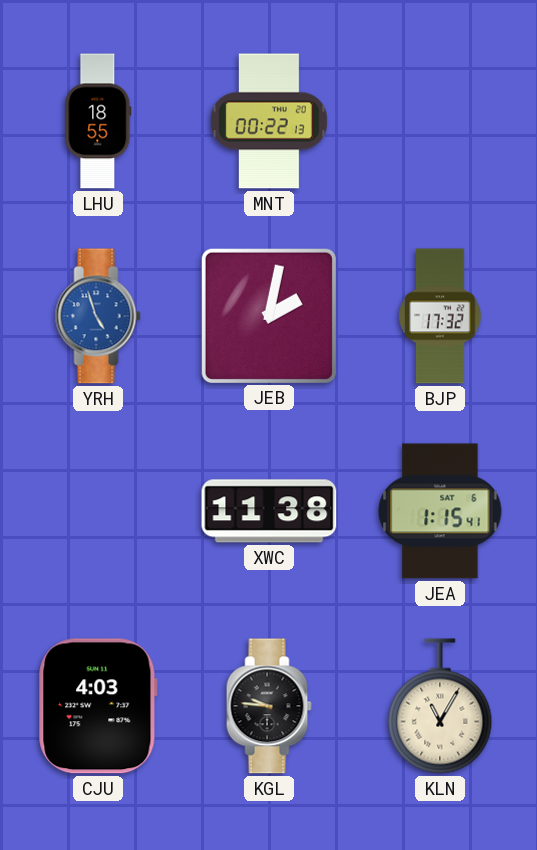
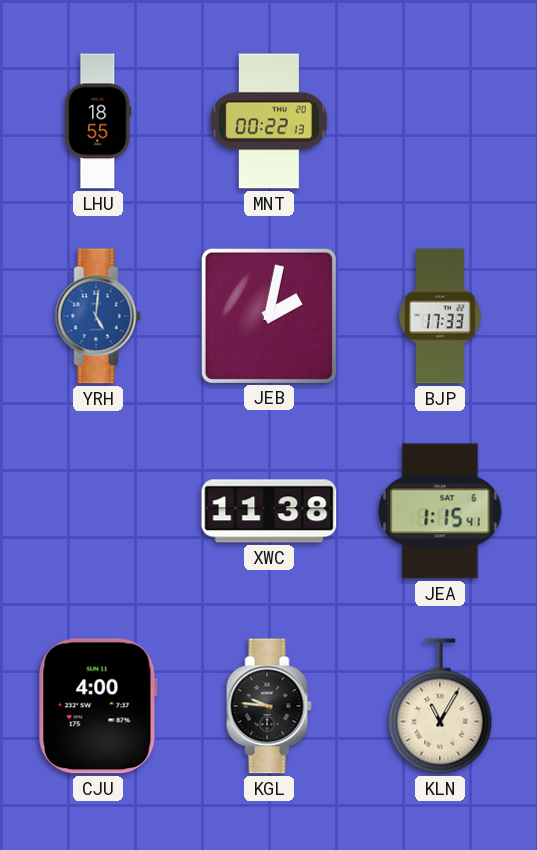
YRH: 4:57 -> 5:01 (98, 316)
BJP: 17:32 -> 17:33 (440, 316)
CJU: 4:03 -> 4:00 (98, 706)
